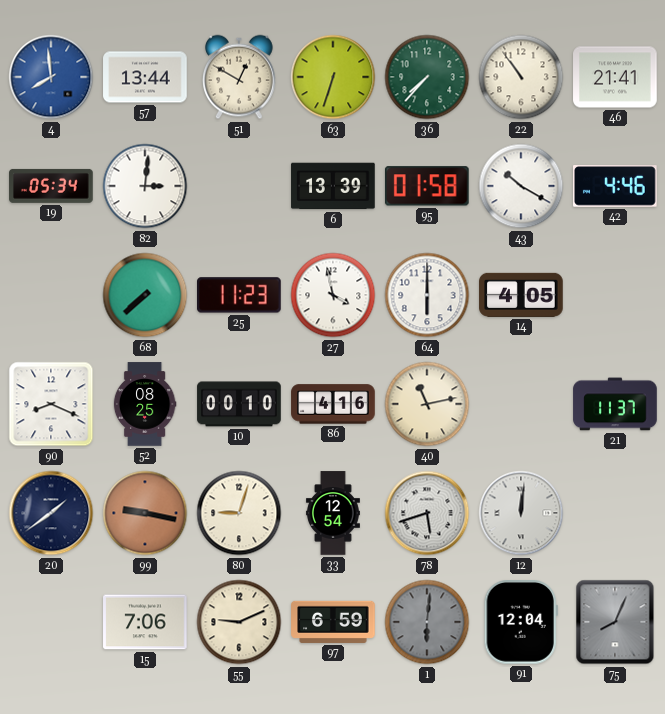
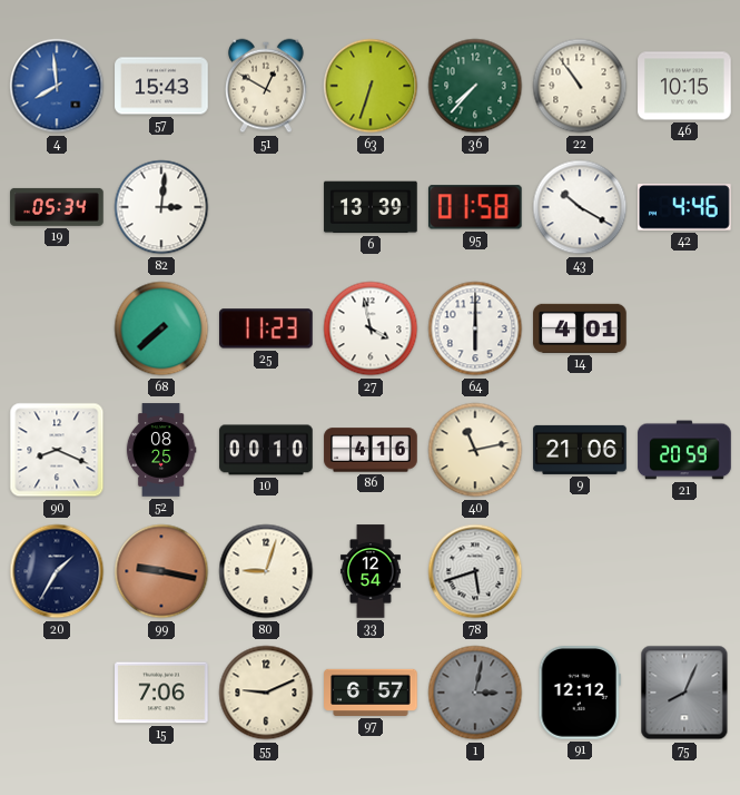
57: 13:44 -> 15:43 (161, 86)
46: 21:41 -> 10:15 (684, 86)
14: 4:05 -> 4:01 (580, 328)
9: none -> 21:06 (580, 450)
21: 11:37 -> 20:59 (684, 450)
20: 1:39 -> 1:35 (57, 571)
12: 12:01 -> none (521, 513)
97: 6:59 -> 6:57 (371, 693)
1: 6:01 -> 3:02 (475, 693)
91: 12:04 -> 12:12 (580, 693)
